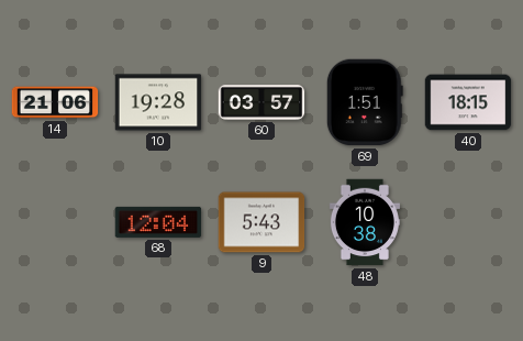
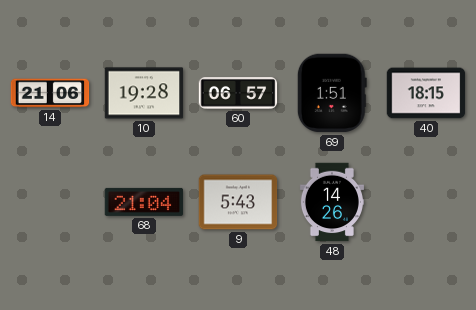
60: 03:57 -> 06:57 (238, 93)
68: 12:04 -> 21:04 (144, 202)
48: 10:38 -> 14:26 (332, 202)
